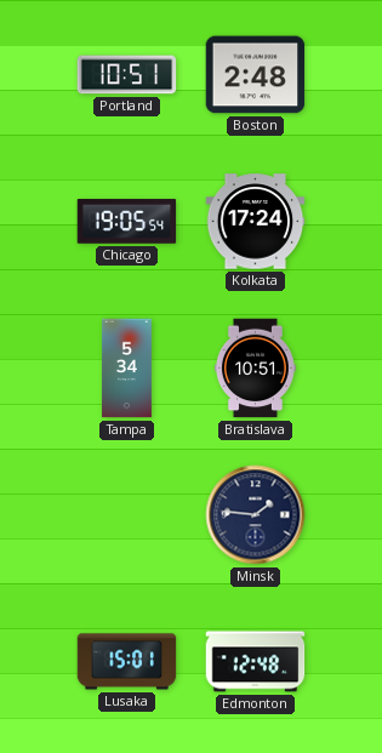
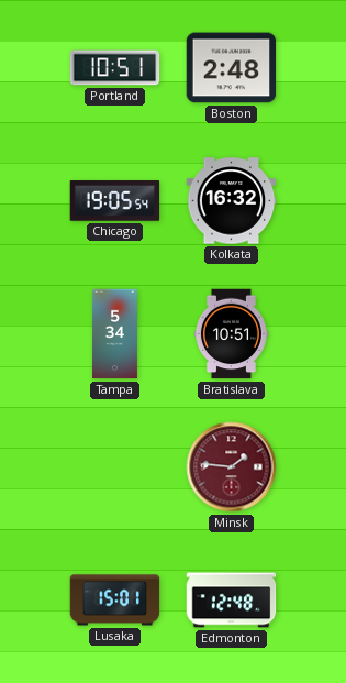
Kolkata: 17:24 -> 16:32 (232, 201)
Minsk dial: navy -> burgundy (232, 467)
